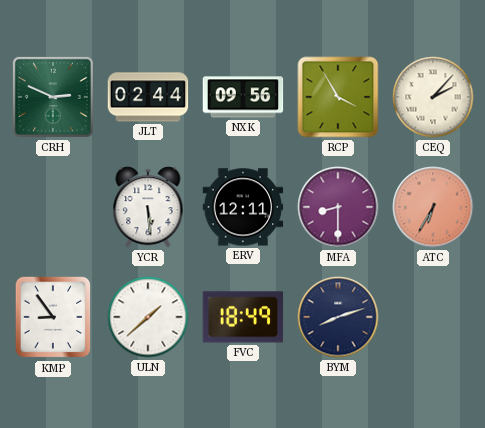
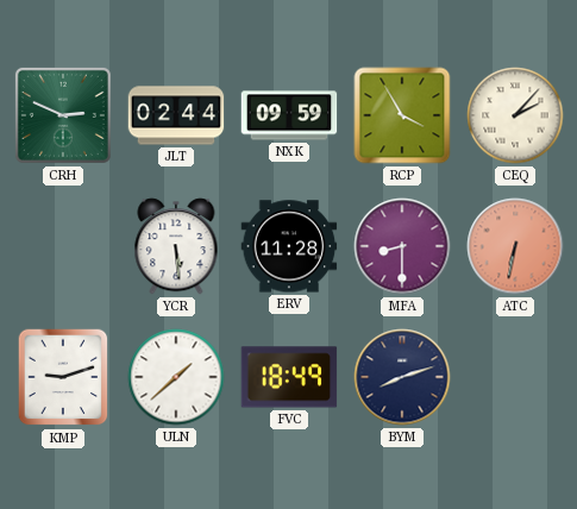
NXK: 09:56 -> 09:59 (289, 115)
ERV: 12:11 -> 11:28 (289, 246)
ATC: 6:35 -> 6:32 (515, 246)
KMP: 8:54 -> 9:12 (63, 377)
